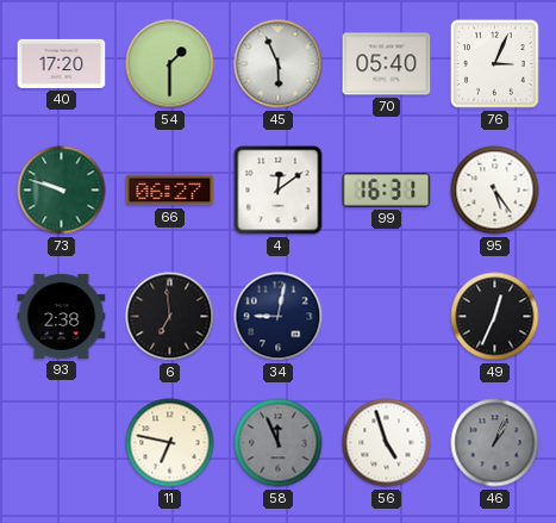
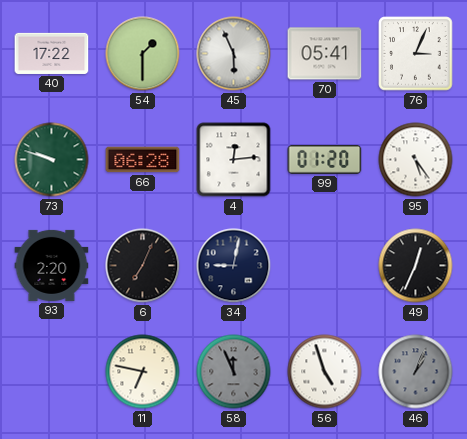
40: 17:20 -> 17:22 (52, 53)
70: 05:40 -> 05:41 (325, 54)
66: 06:27 -> 06:28 (143, 160)
4: 12:09 -> 12:14 (234, 160)
99: 16:31 -> 01:20 (325, 159)
93: 2:38 -> 2:20 (52, 265)
6: 6:59 -> 7:04 (143, 266)
